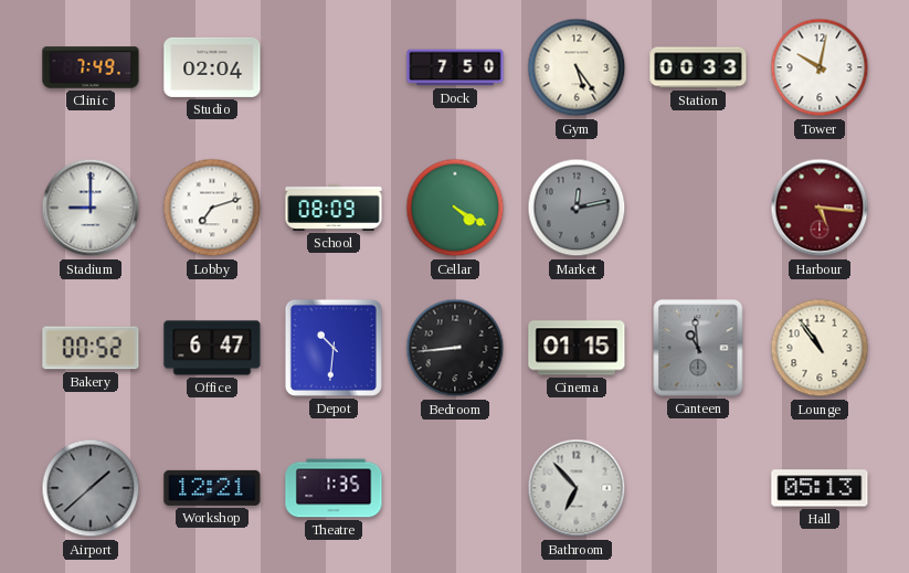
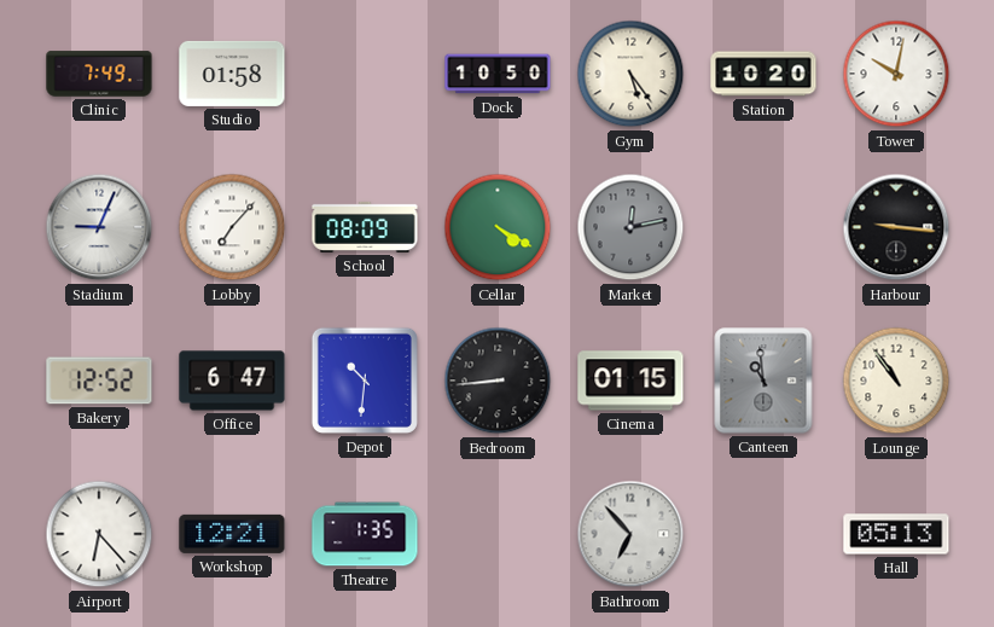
Studio: 02:04 -> 01:58 (232, 74)
Dock: 7:50 -> 10:50 (498, 74)
Station: 00:33 -> 10:20 (763, 74)
Stadium: 9:00 -> 9:04 (99, 227)
Lobby: 7:12 -> 7:07 (232, 227)
Harbour: 5:16 -> 9:16 (896, 227)
Harbour dial: burgundy -> black (896, 227)
Bakery: 00:52 -> 12:52 (99, 381)
Airport: 1:38 -> 6:23 (99, 534)
Airport dial: grey -> white (99, 534)
